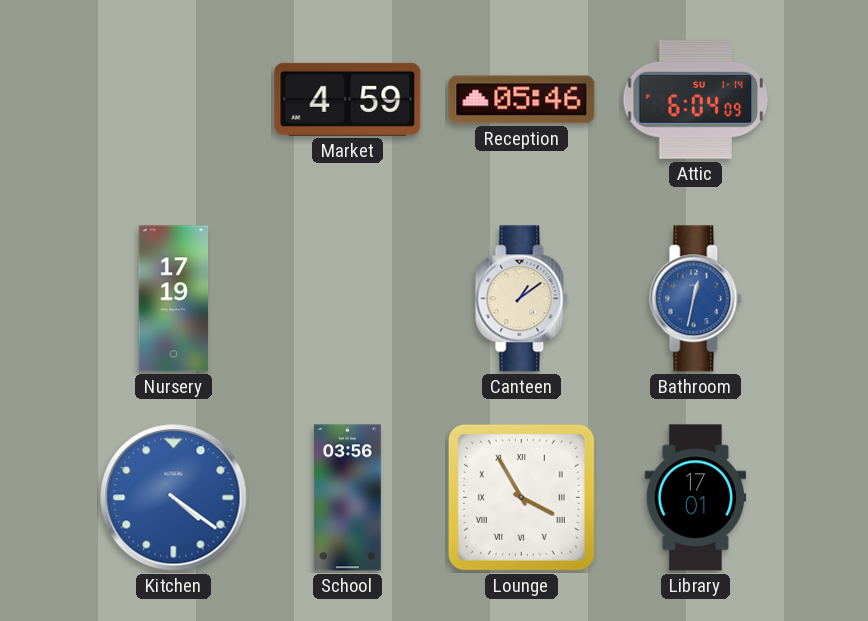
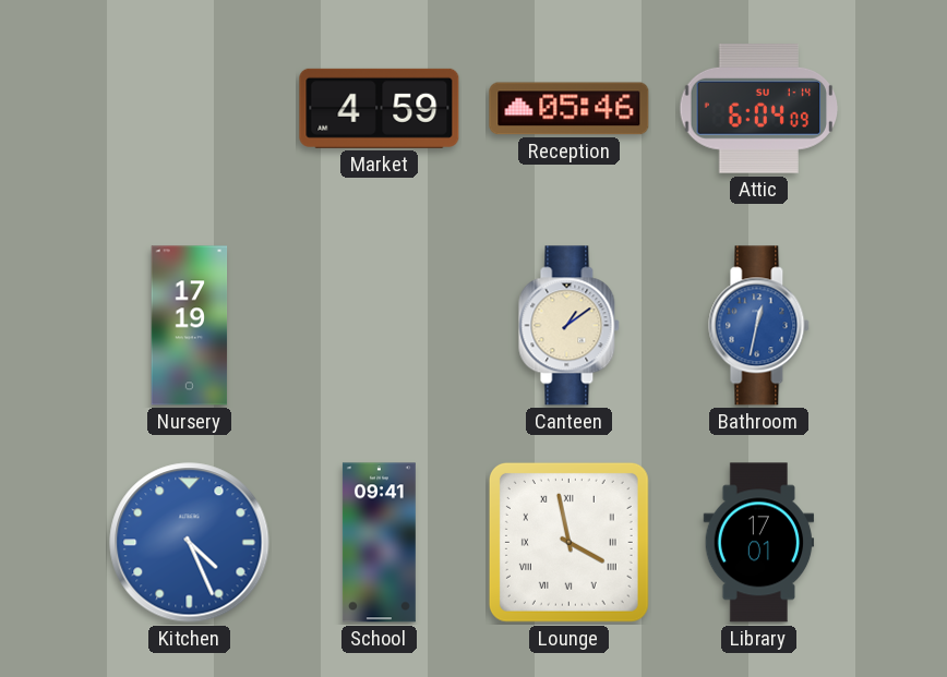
Kitchen: 4:21 -> 4:26 (190, 543)
School: 03:56 -> 09:41 (379, 543)
Lounge: 3:55 -> 3:58 (568, 542)
